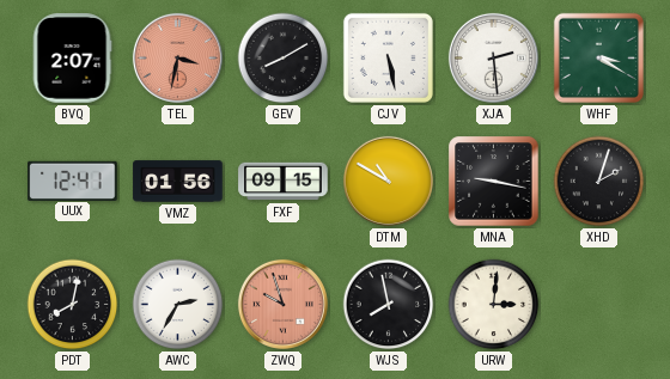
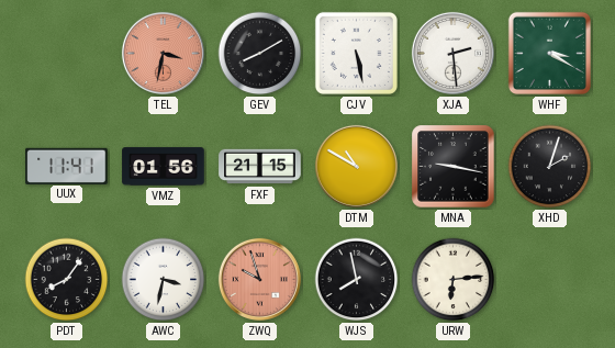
BVQ: 2:07 -> none (72, 59)
UUX: 12:41 -> 11:41 (67, 166)
FXF: 09:15 -> 21:15 (260, 167)
PDT: 8:02 -> 8:06 (67, 280)
AWC: 2:35 -> 3:32 (164, 280)
URW: 3:01 -> 6:14 (454, 280)
